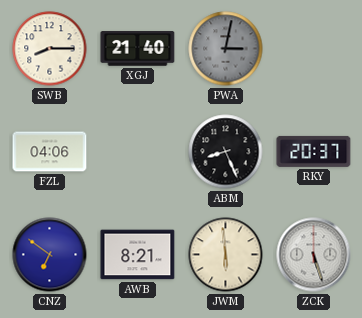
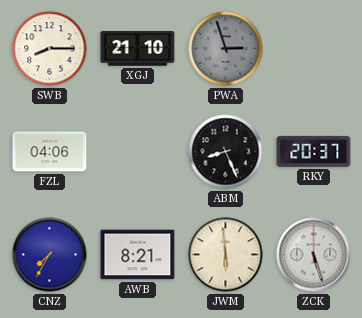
XGJ: 21:40 -> 21:10 (138, 49)
PWA: 3:02 -> 2:57 (226, 49)
CNZ: 6:51 -> 7:35 (50, 255)
